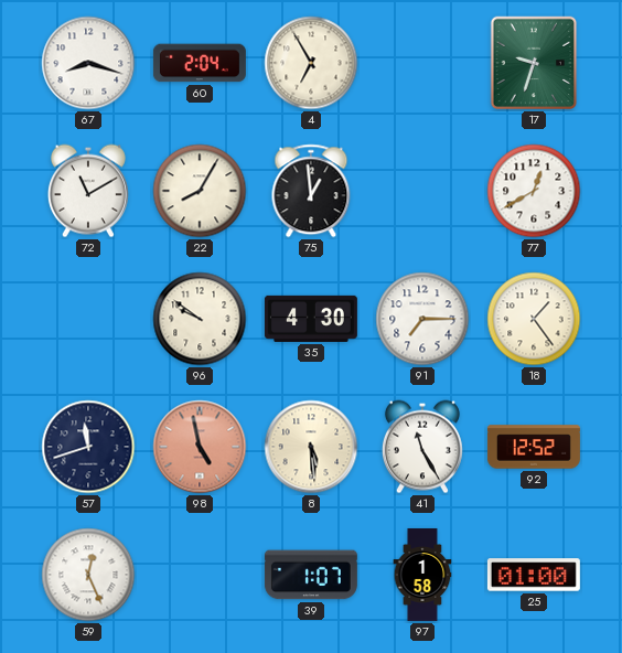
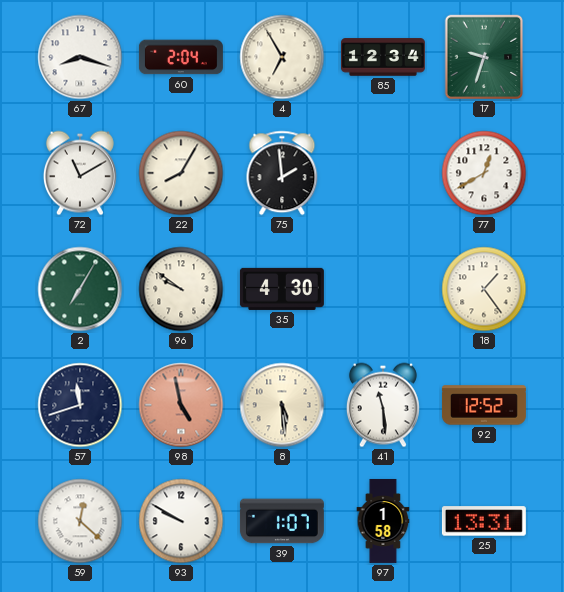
85: none -> 12:34 (383, 57)
75: 12:59 -> 1:59 (282, 173)
2: none -> 7:05 (80, 289)
91: 7:15 -> none (422, 319)
41: 11:25 -> 11:29 (383, 405)
59: 12:26 -> 12:22 (80, 521)
93: none -> 9:50 (181, 521)
25: 01:00 -> 13:31 (484, 521)
